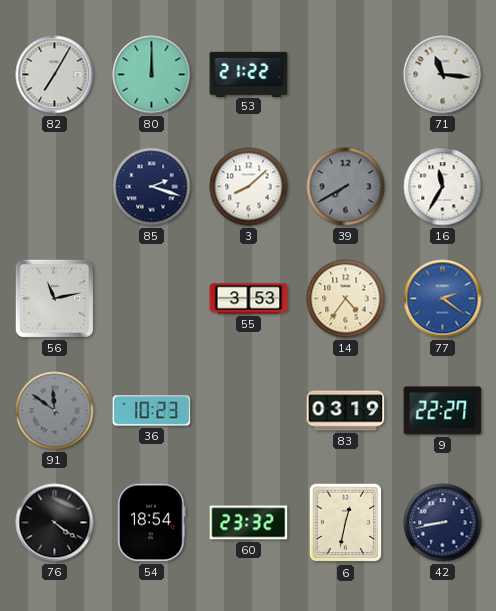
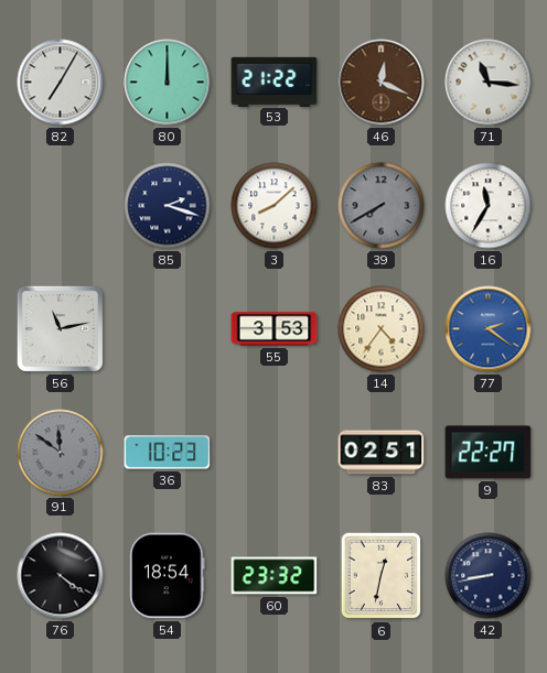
46: none -> 12:19 (382, 83)
83: 03:19 -> 02:51 (382, 453)
